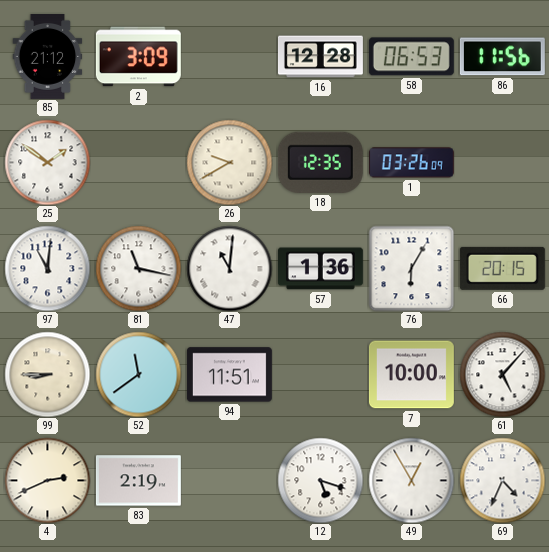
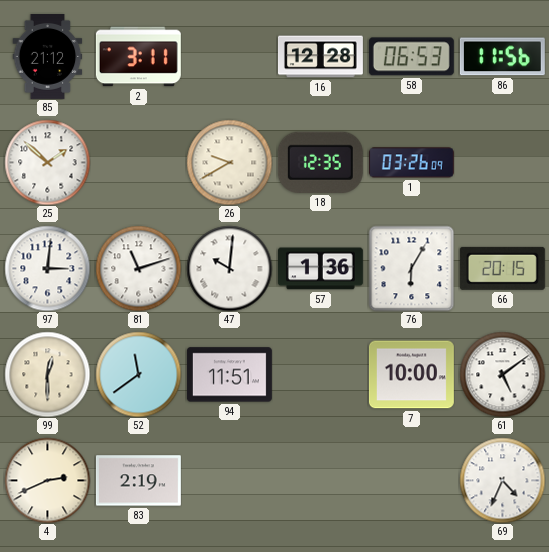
2: 3:09 -> 3:11 (138, 57)
25: 1:51 -> 1:52 (47, 162)
97: 11:01 -> 3:01 (47, 268)
81: 11:17 -> 11:12 (138, 268)
47: 11:01 -> 10:01 (229, 268)
99: 8:45 -> 12:30 (47, 374)
61: 5:07 -> 5:09 (502, 374)
12: 5:18 -> none (320, 480)
49: 12:55 -> none (411, 480)
